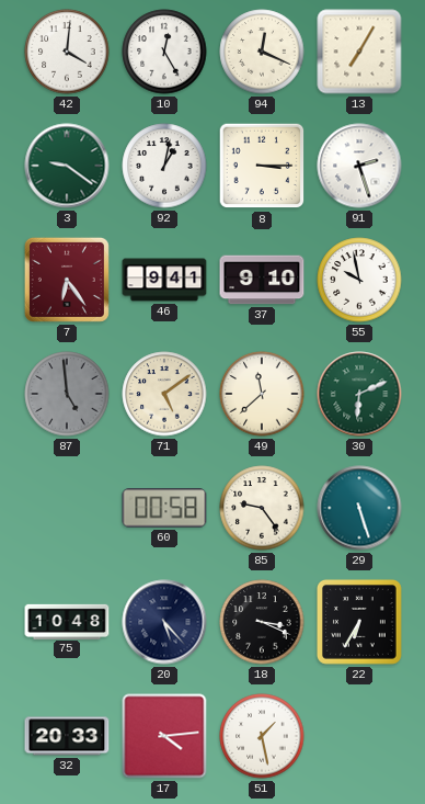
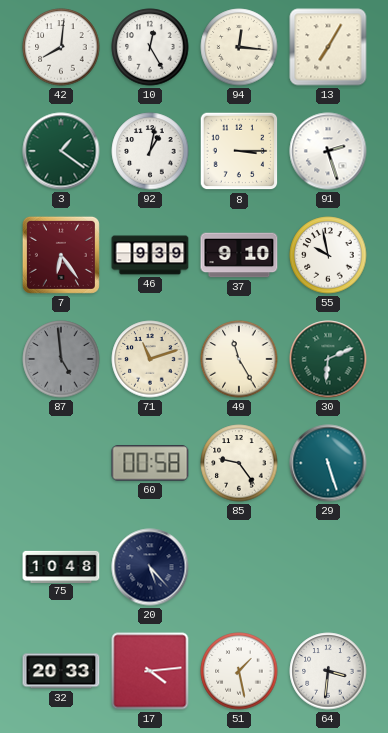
42: 4:01 -> 8:01 (61, 47)
94: 12:19 -> 12:16 (239, 47)
3: 9:21 -> 1:21 (61, 151)
46: 9:41 -> 9:39 (150, 255)
71: 5:09 -> 11:12 (150, 359)
49: 11:38 -> 11:25 (239, 359)
18: 3:19 -> none (262, 622)
22: 6:35 -> none (359, 622)
64: none -> 3:31 (328, 671)
